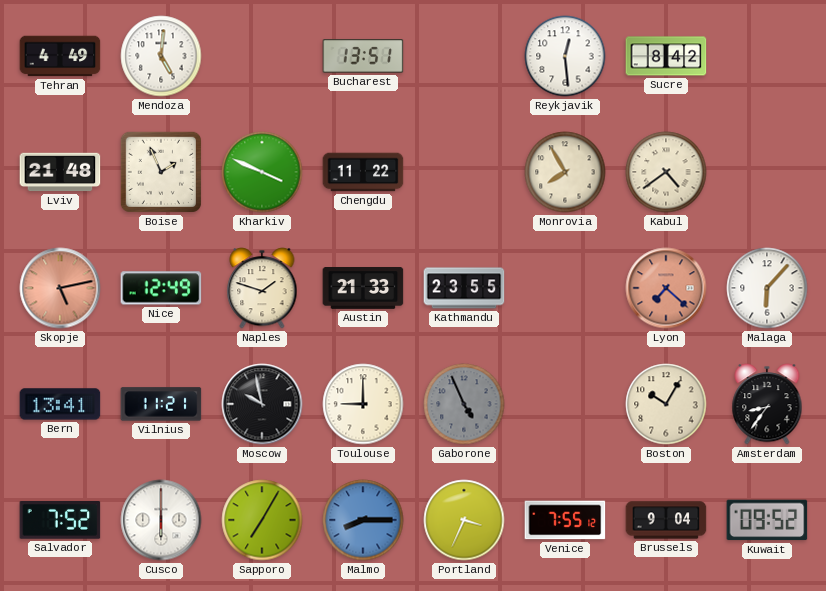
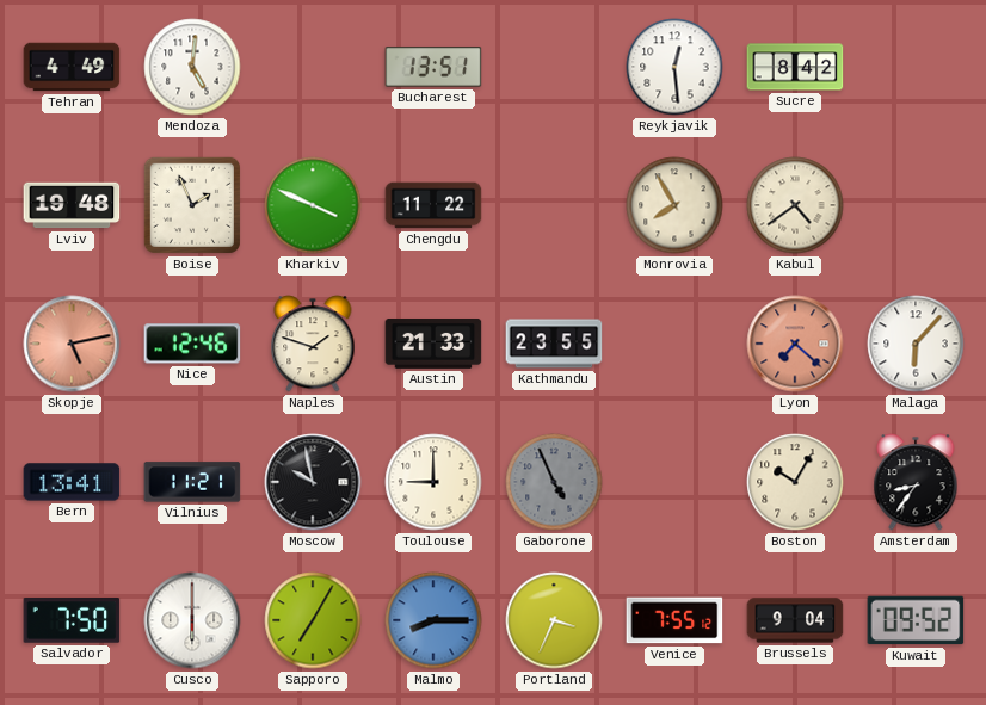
Lviv: 21:48 -> 19:48 (72, 205)
Nice: 12:49 -> 12:46 (192, 344)
Salvador: 7:52 -> 7:50 (72, 620)
